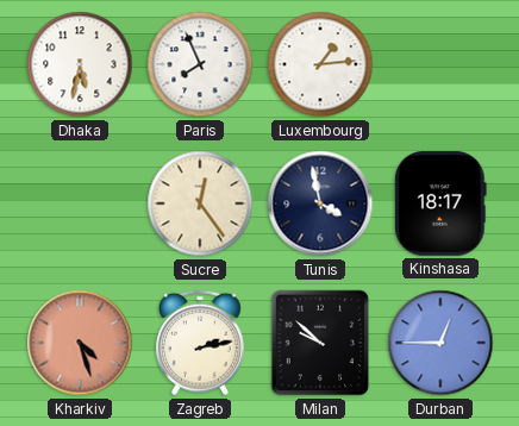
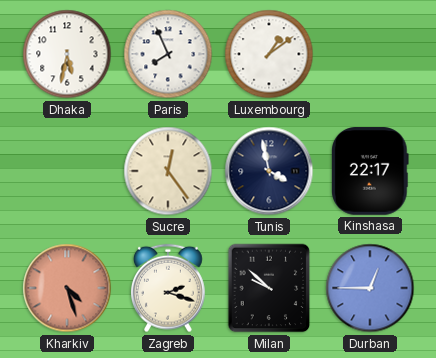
Luxembourg: 1:14 -> 1:09 (269, 54)
Kinshasa: 18:17 -> 22:17 (370, 171)
Zagreb: 2:13 -> 2:18 (169, 288)
